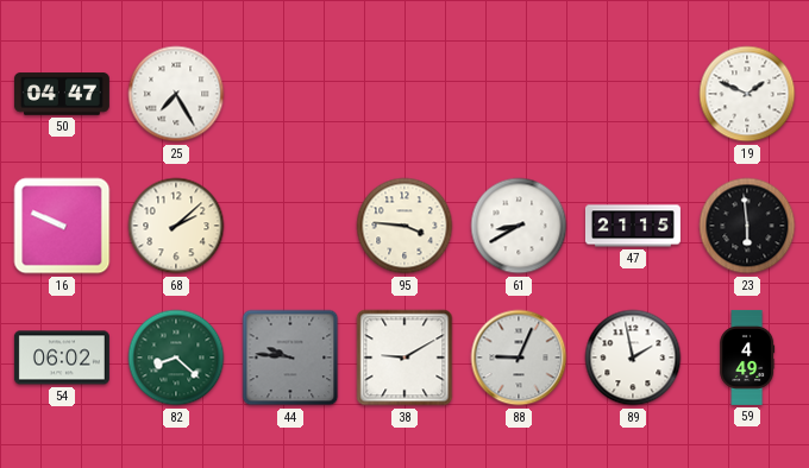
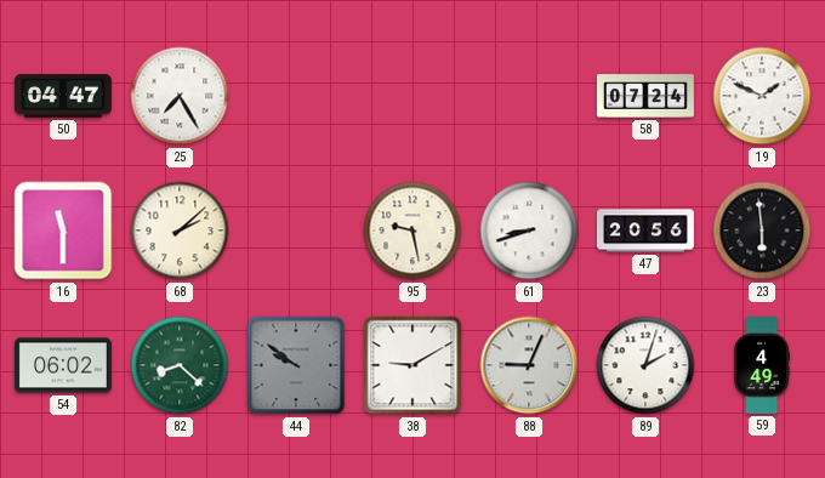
58: none -> 07:24 (645, 96)
16: 9:49 -> 11:30 (63, 231)
95: 3:46 -> 9:28 (412, 231)
61: 8:40 -> 8:42 (529, 231)
47: 21:15 -> 20:56 (645, 231)
44: 9:46 -> 9:51 (296, 365)
89: 1:58 -> 2:03 (645, 365)
